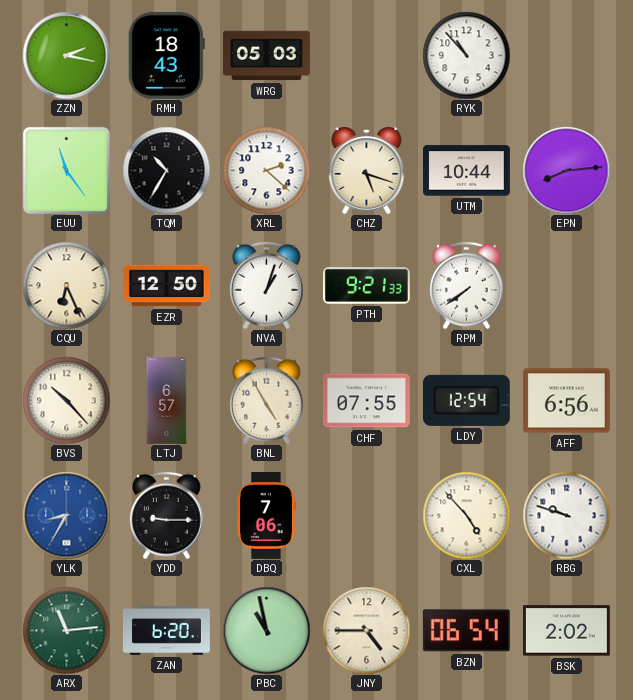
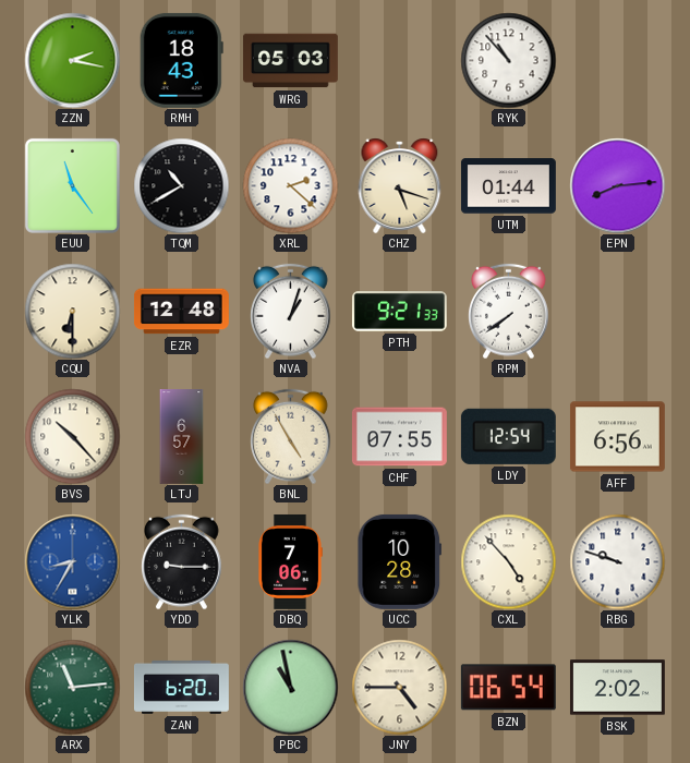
TQM: 10:35 -> 10:40 (181, 185)
UTM: 10:44 -> 01:44 (508, 186)
CQU: 6:26 -> 6:30 (72, 311)
EZR: 12:50 -> 12:48 (181, 312)
UCC: none -> 10:28 (400, 561)
